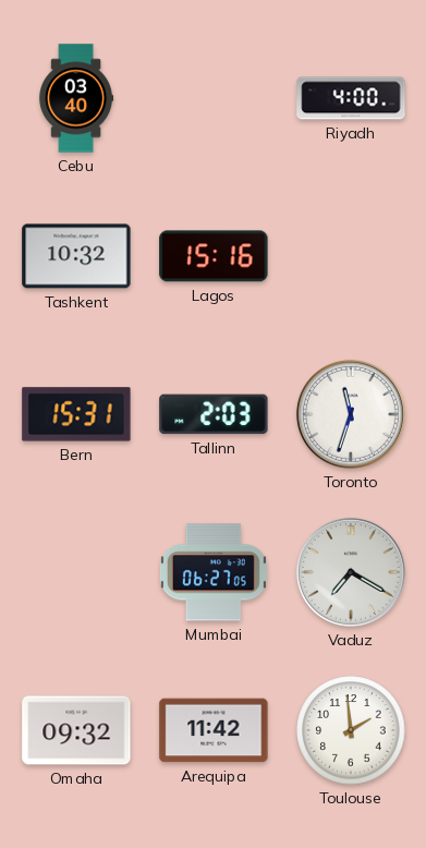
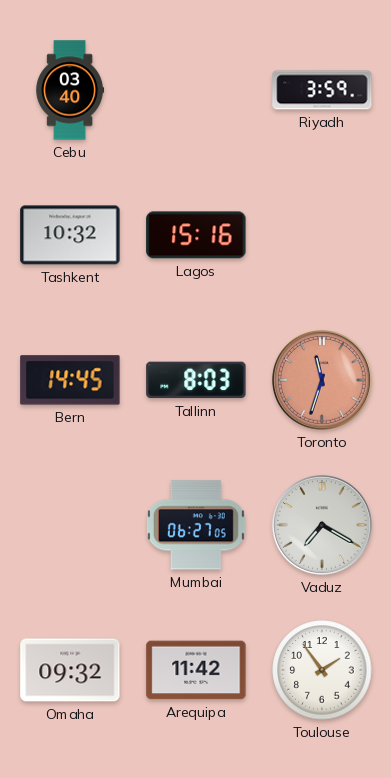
Riyadh: 4:00 -> 3:59 (322, 90)
Bern: 15:31 -> 14:45 (70, 380)
Tallinn: 2:03 -> 8:03 (196, 380)
Toronto dial: white -> salmon (322, 380)
Toulouse: 1:59 -> 1:54 (322, 670)
